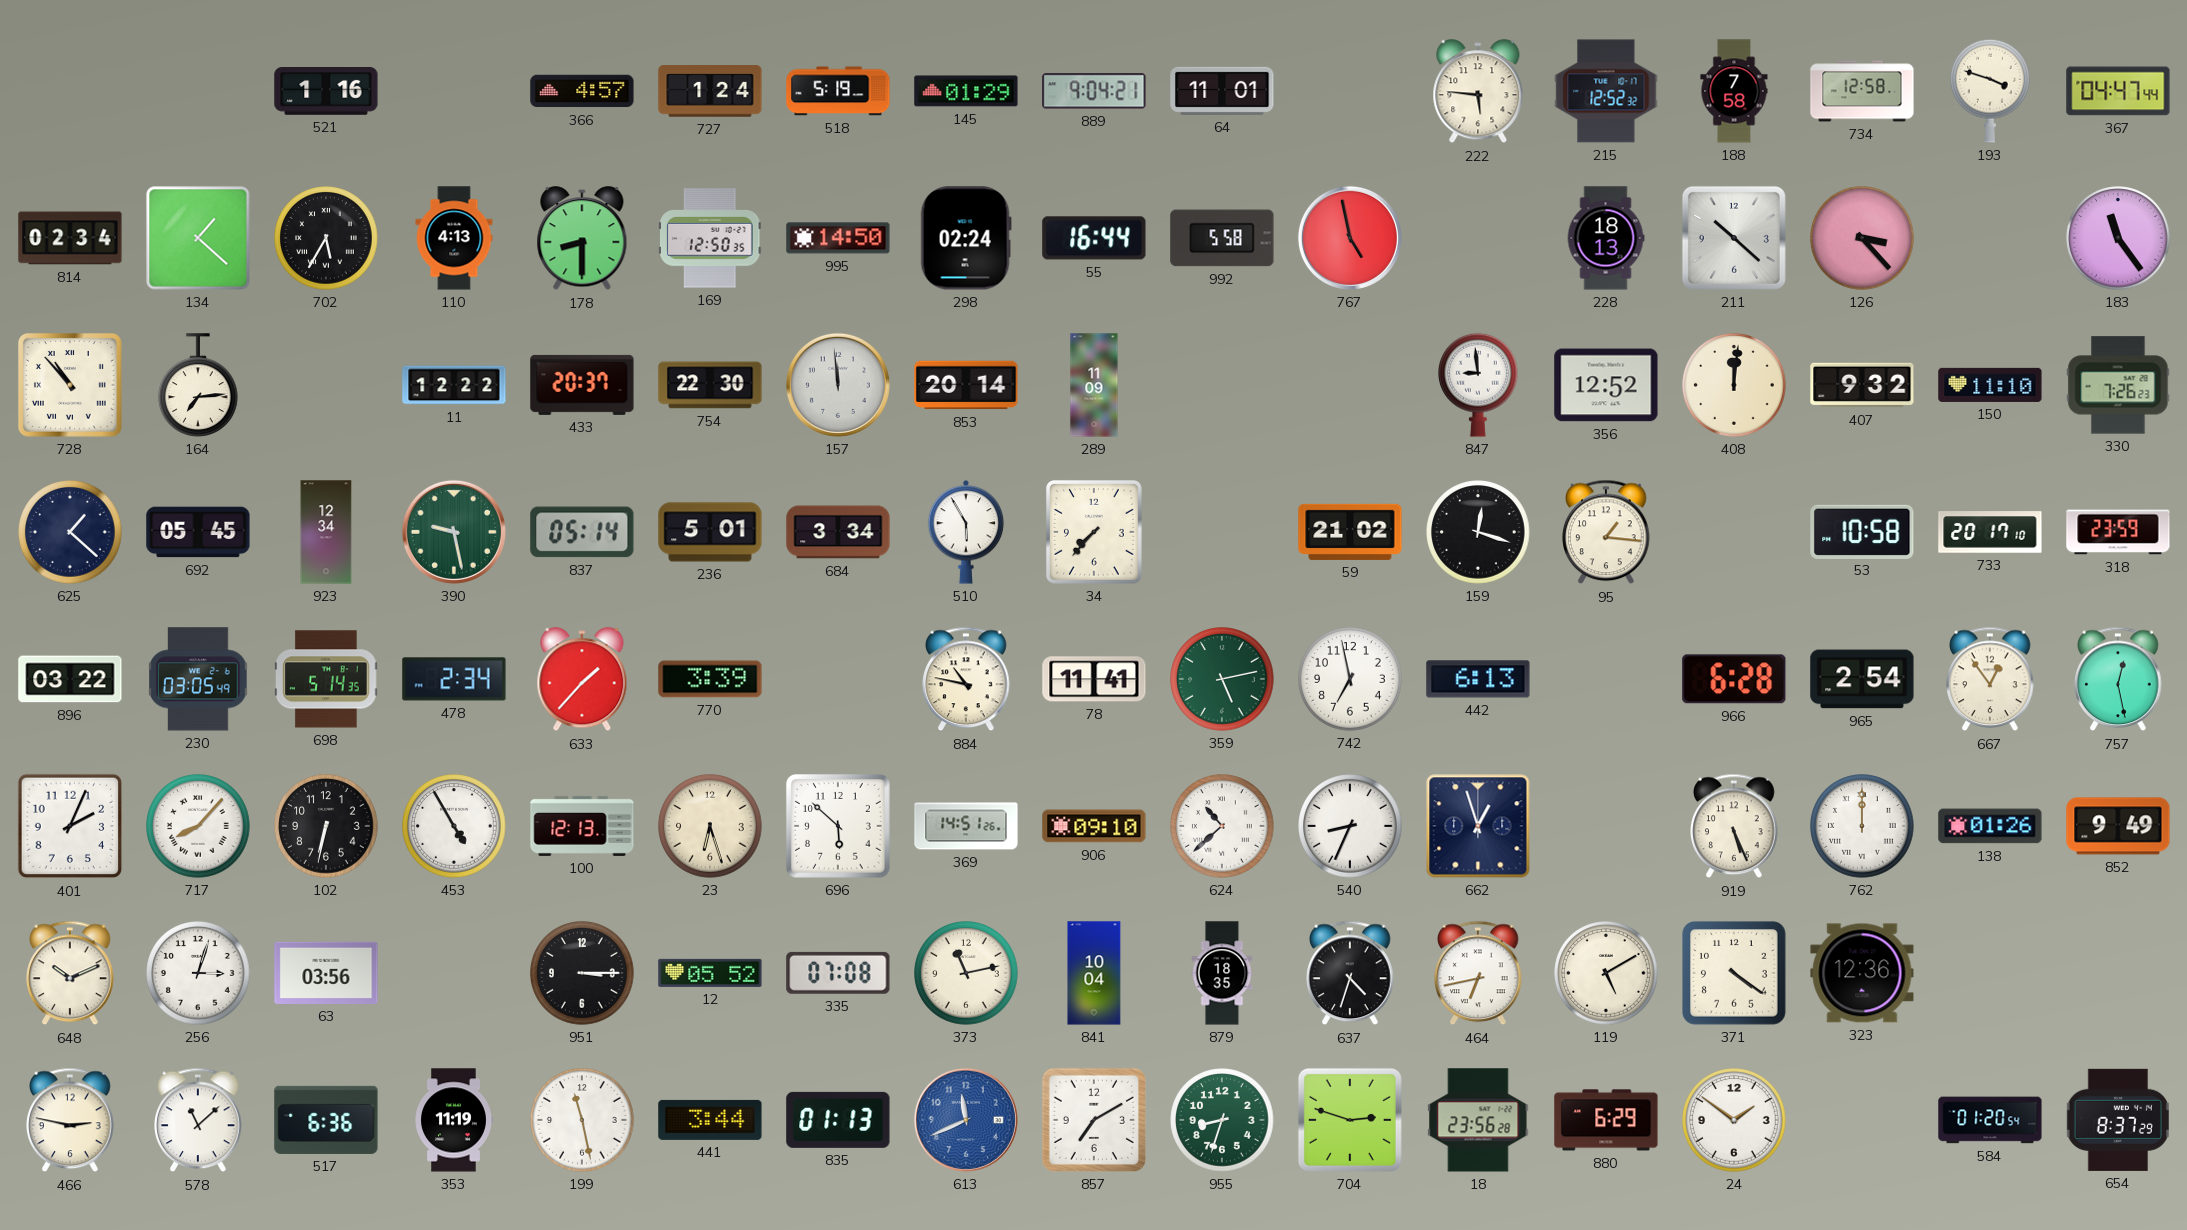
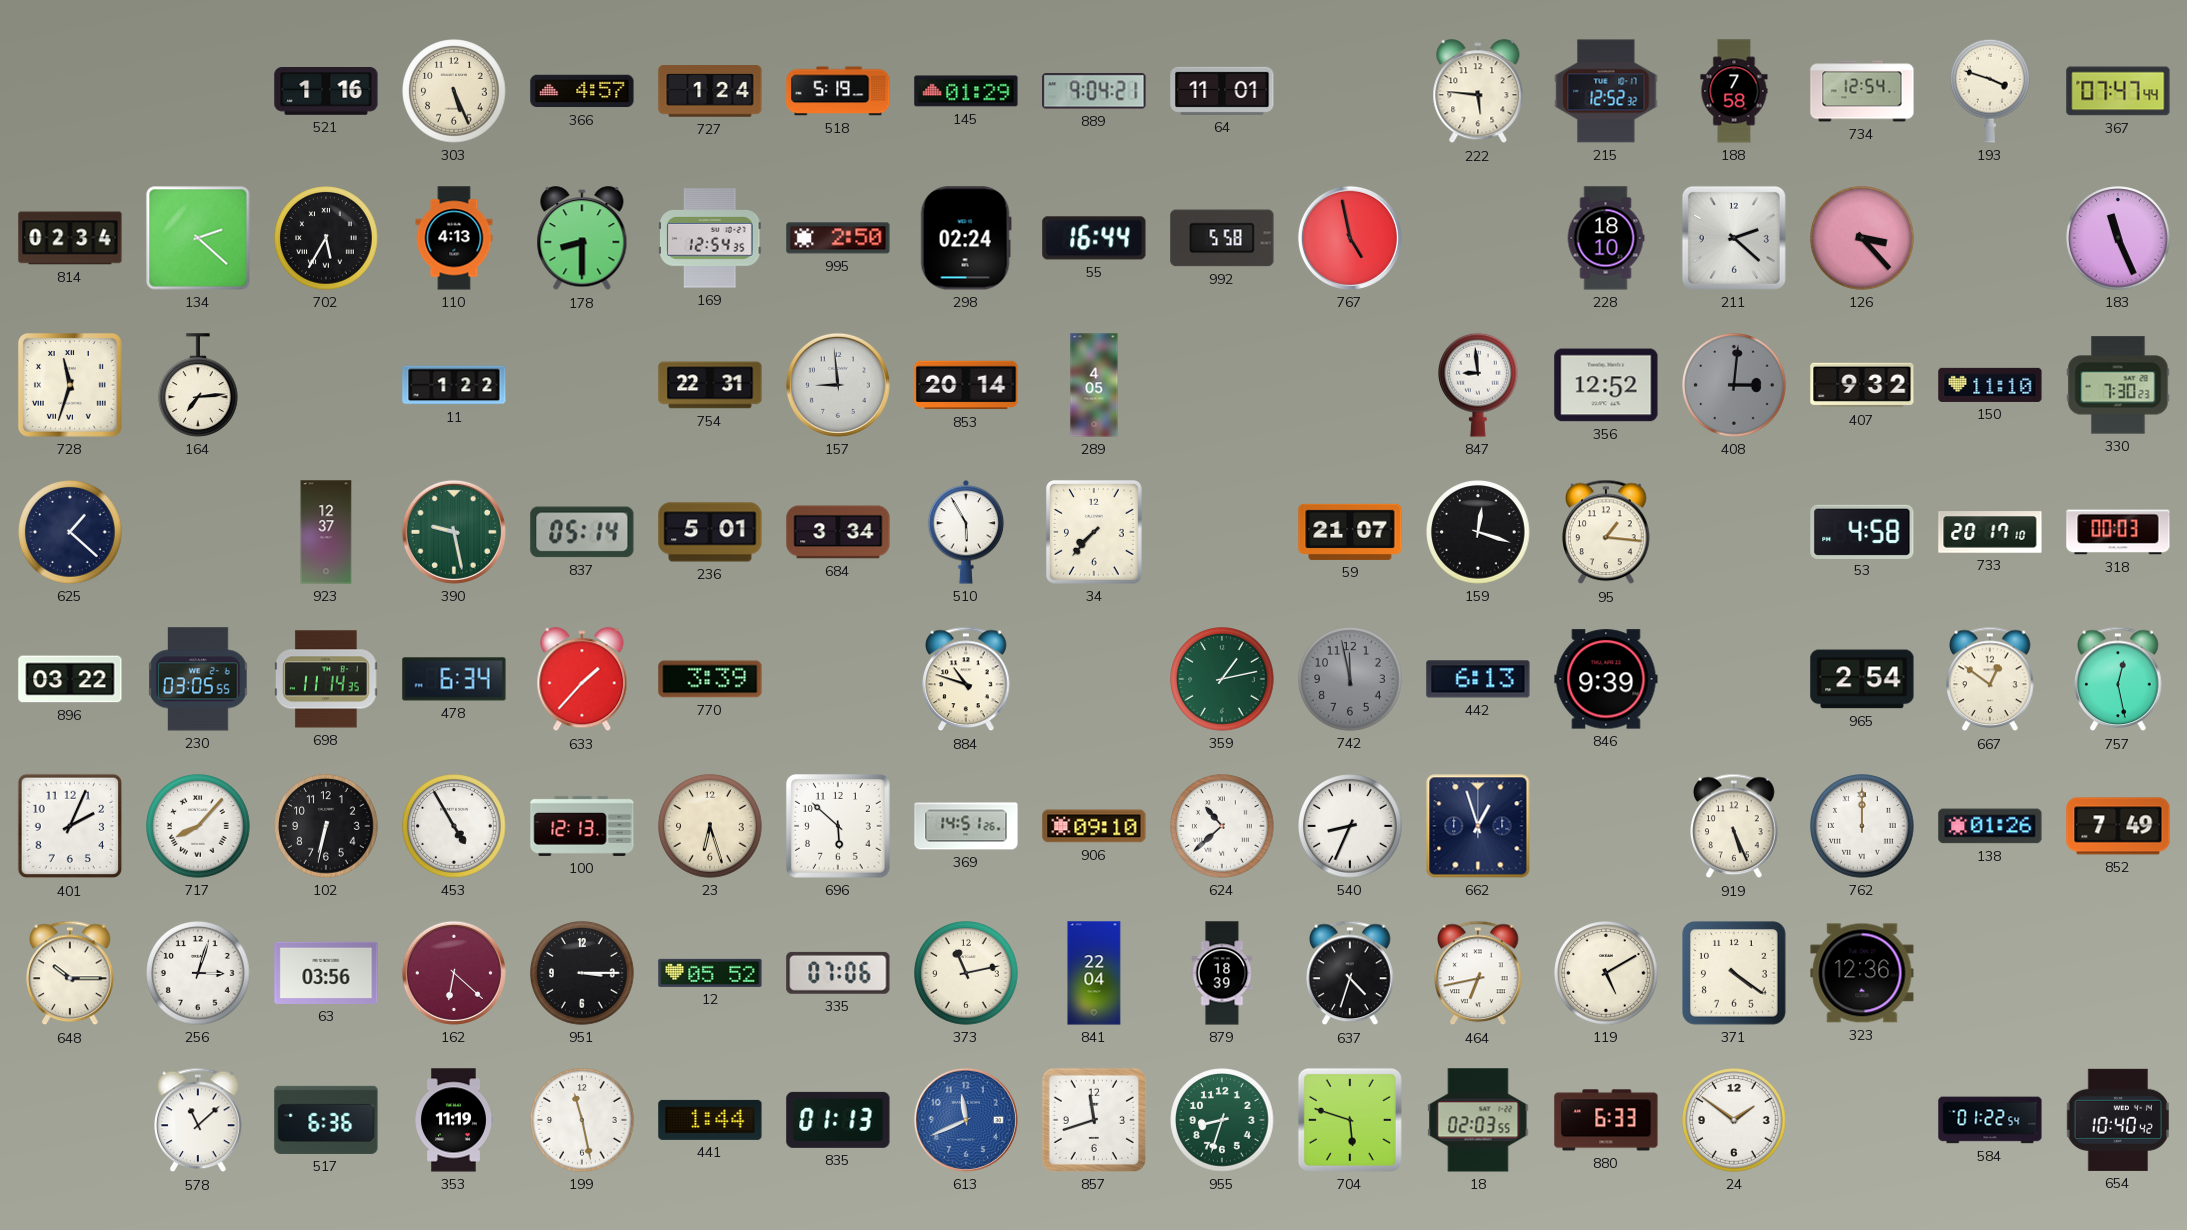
303: none -> 5:26 (454, 91)
734: 12:58 -> 12:54 (1862, 91)
367: 04:47 -> 07:47 (2118, 91)
134: 1:22 -> 2:22 (198, 238)
169: 12:50 -> 12:54 (711, 238)
995: 14:50 -> 2:50 (838, 238)
228: 18:13 -> 18:10 (1606, 238)
211: 10:22 -> 2:22 (1734, 238)
183: 11:24 -> 11:26 (2118, 238)
728: 10:53 -> 11:33 (70, 385)
11: 12:22 -> 1:22 (454, 385)
433: 20:37 -> none (582, 385)
754: 22:30 -> 22:31 (710, 385)
157: 11:59 -> 8:59 (838, 385)
289: 11:09 -> 4:05 (1094, 385)
408: 12:01 -> 3:01 (1734, 385)
408 dial: cream -> grey (1734, 385)
330: 7:26 -> 7:30 (2118, 385)
692: 05:45 -> none (198, 532)
923: 12:34 -> 12:37 (326, 532)
59: 21:02 -> 21:07 (1350, 532)
53: 10:58 -> 4:58 (1862, 531)
318: 23:59 -> 00:03 (2118, 532)
230: 03:05:49 -> 03:05:55 (198, 679)
698: 5:14 -> 11:14 (326, 679)
478: 2:34 -> 6:34 (454, 679)
884: 10:47 -> 10:48 (966, 679)
78: 11:41 -> none (1094, 679)
359: 5:13 -> 1:13 (1222, 679)
742: 6:58 -> 11:58 (1350, 679)
742 dial: white -> grey (1350, 679)
846: none -> 9:39 (1606, 679)
966: 6:28 -> none (1734, 679)
667: 12:54 -> 12:51 (1990, 679)
852: 9:49 -> 7:49 (2118, 826)
648: 10:11 -> 10:15 (70, 973)
162: none -> 6:22 (454, 973)
335: 07:08 -> 07:06 (838, 973)
841: 10:04 -> 22:04 (1094, 973)
879: 18:35 -> 18:39 (1222, 973)
466: 2:47 -> none (70, 1120)
441: 3:44 -> 1:44 (710, 1120)
857: 7:10 -> 11:42 (1094, 1120)
704: 2:48 -> 5:48 (1350, 1120)
18: 23:56 -> 02:03 (1478, 1120)
880: 6:29 -> 6:33 (1606, 1120)
584: 01:20 -> 01:22 (1990, 1120)
654: 8:37 -> 10:40 (2118, 1120)
